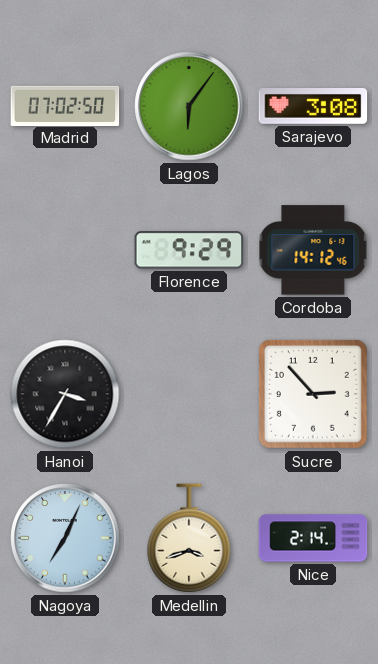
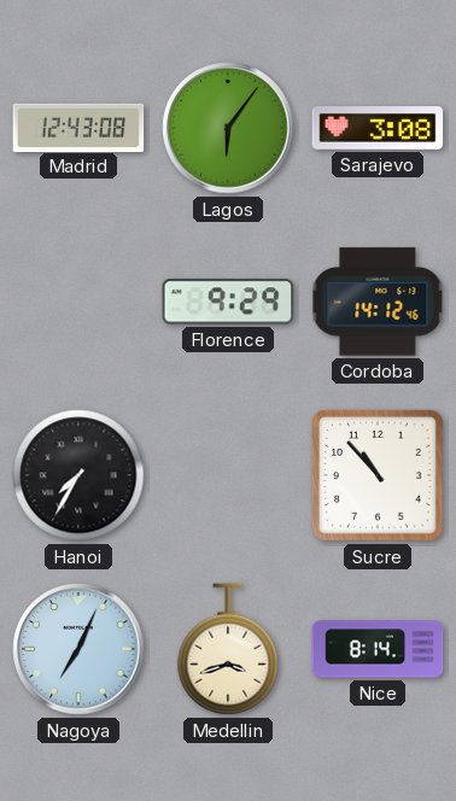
Madrid: 07:02 -> 12:43 (78, 127)
Hanoi: 3:35 -> 7:35 (78, 475)
Sucre: 2:53 -> 10:53 (378, 475)
Nice: 2:14 -> 8:14 (378, 649)
